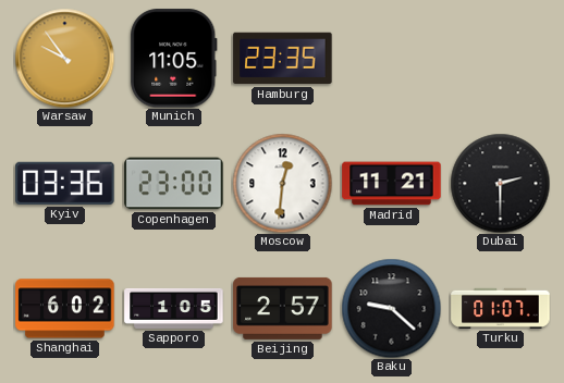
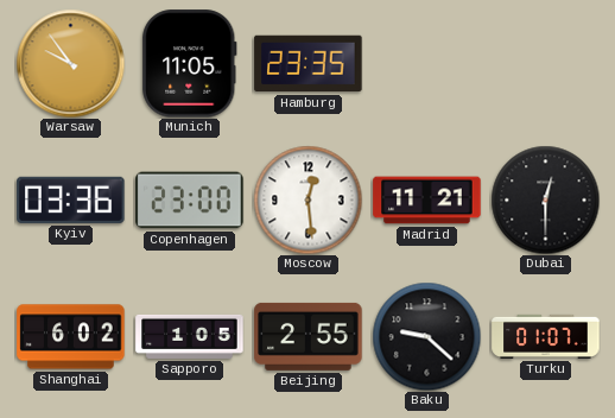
Moscow: 12:31 -> 12:29 (307, 199)
Dubai: 2:30 -> 12:30 (545, 199)
Beijing: 2:57 -> 2:55 (309, 336)
